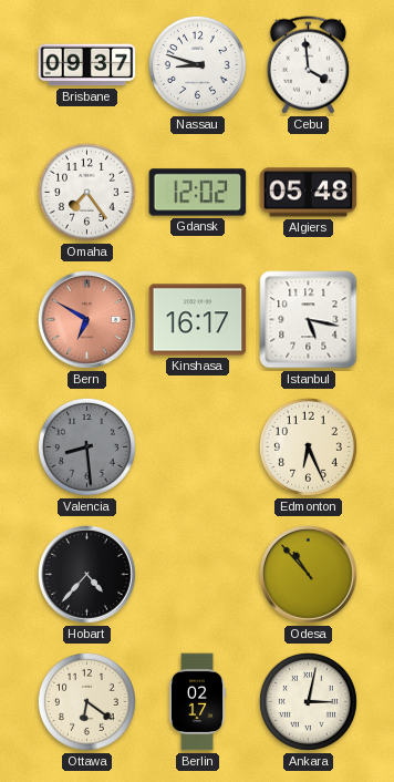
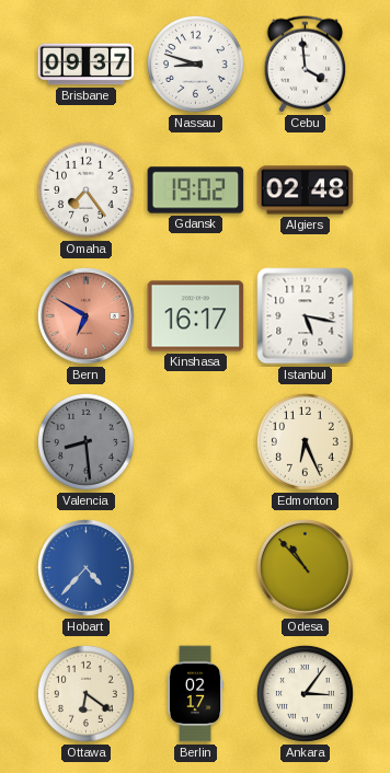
Gdansk: 12:02 -> 19:02 (196, 191)
Algiers: 05:48 -> 02:48 (306, 191)
Hobart dial: black -> blue (85, 567)
Ankara: 3:02 -> 3:06 (305, 693)
